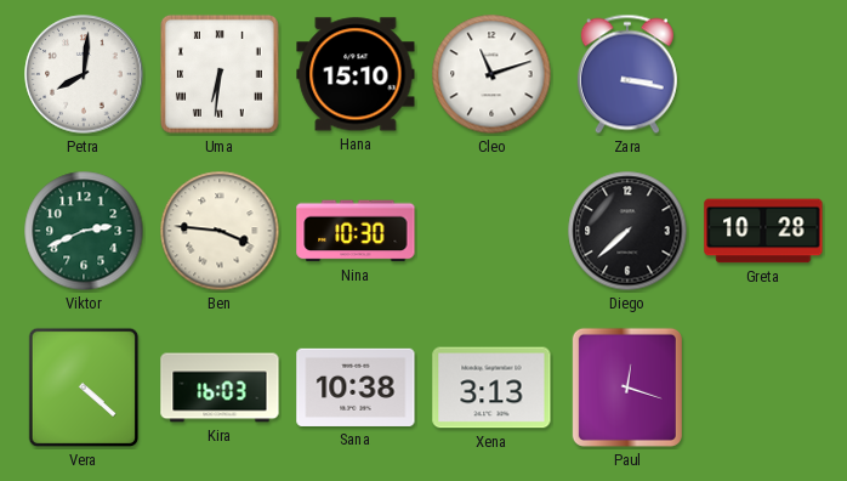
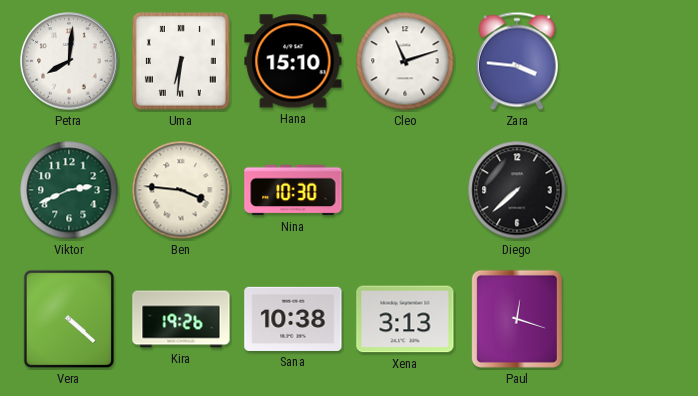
Zara: 3:17 -> 3:46 (517, 61)
Greta: 10:28 -> none (763, 231)
Kira: 16:03 -> 19:26 (181, 319)
